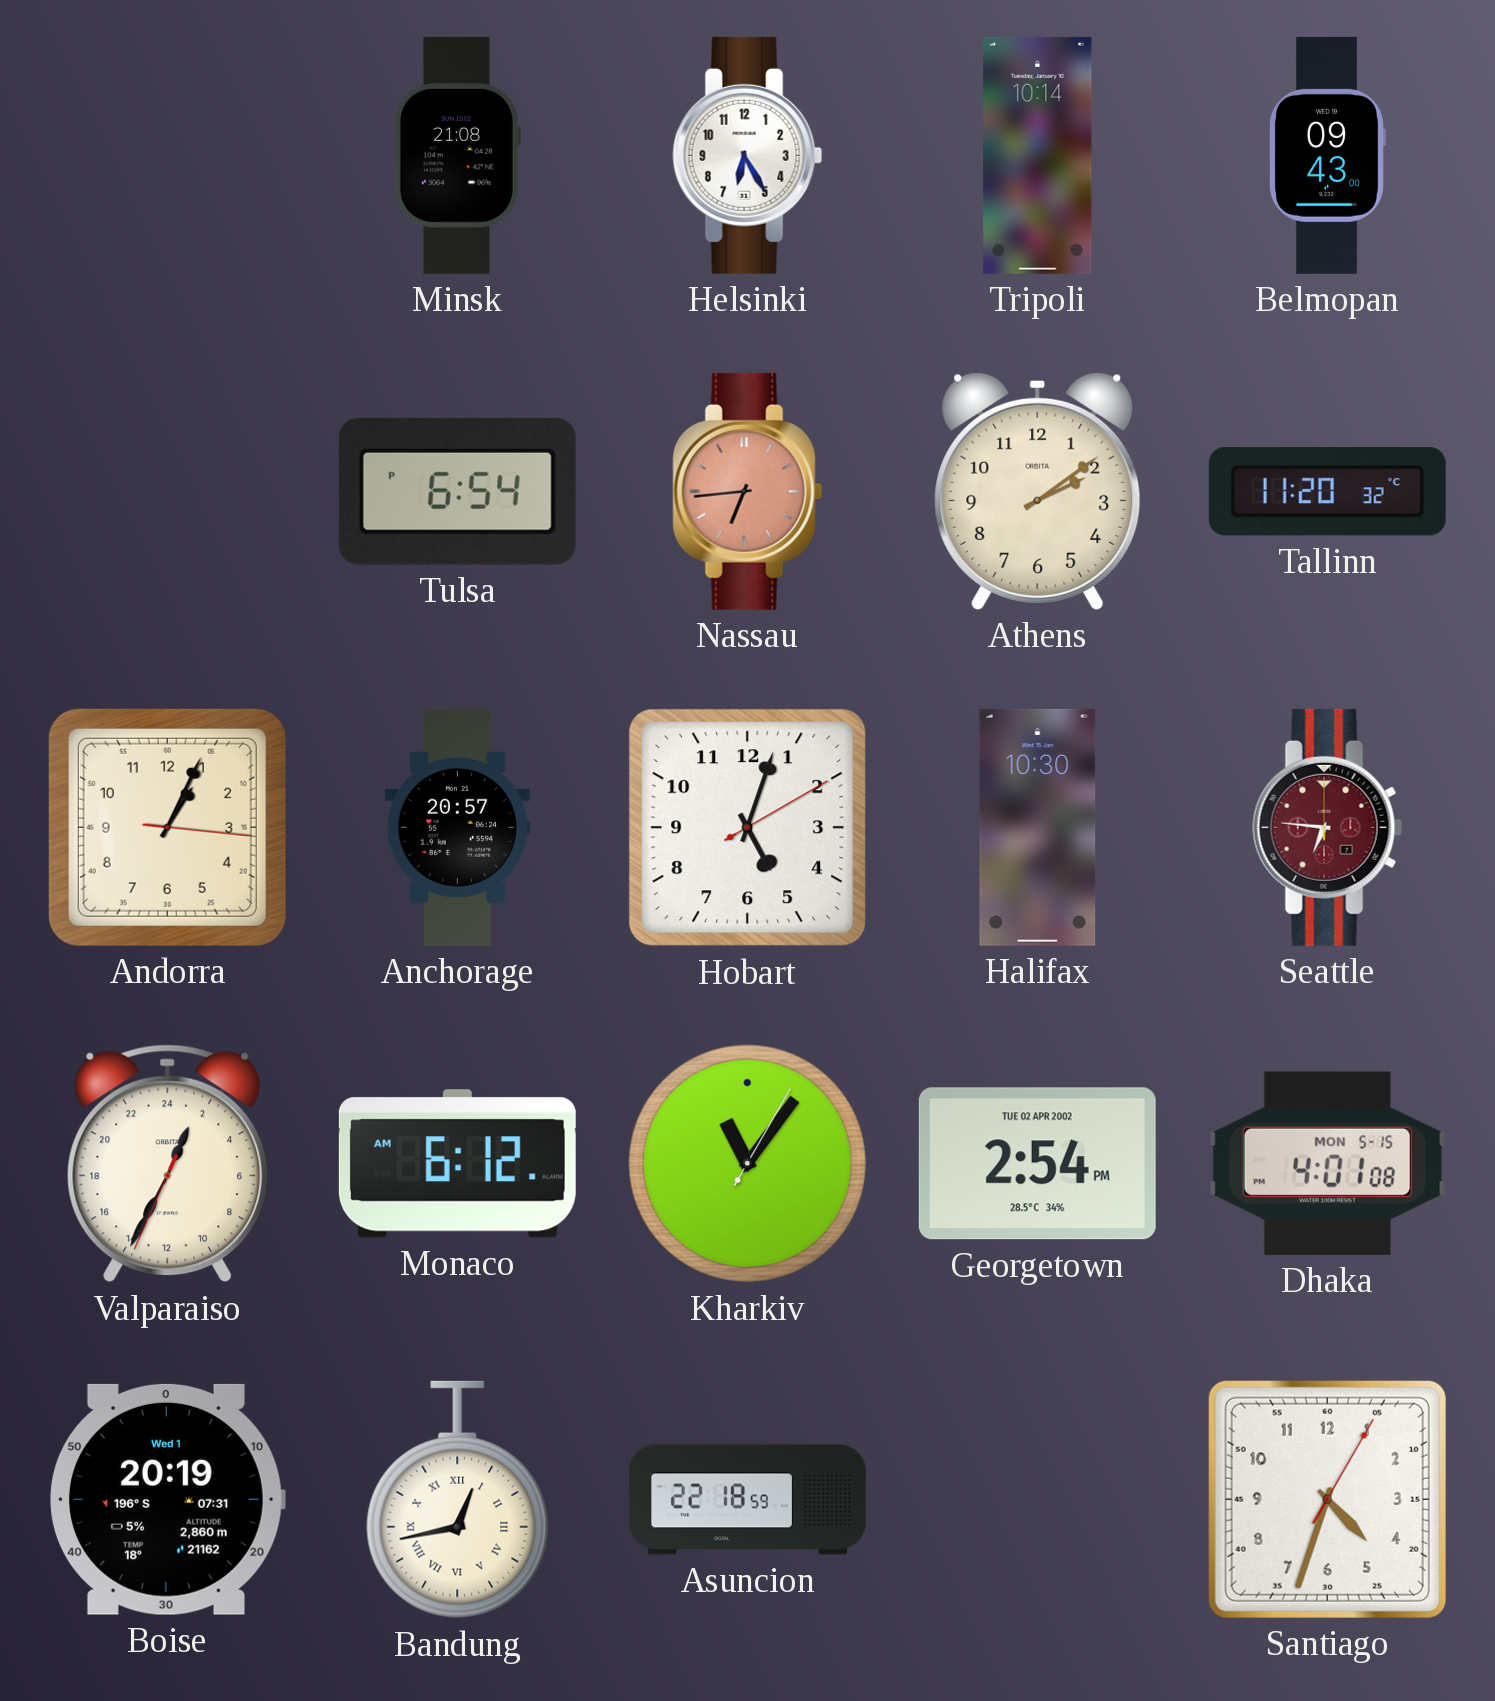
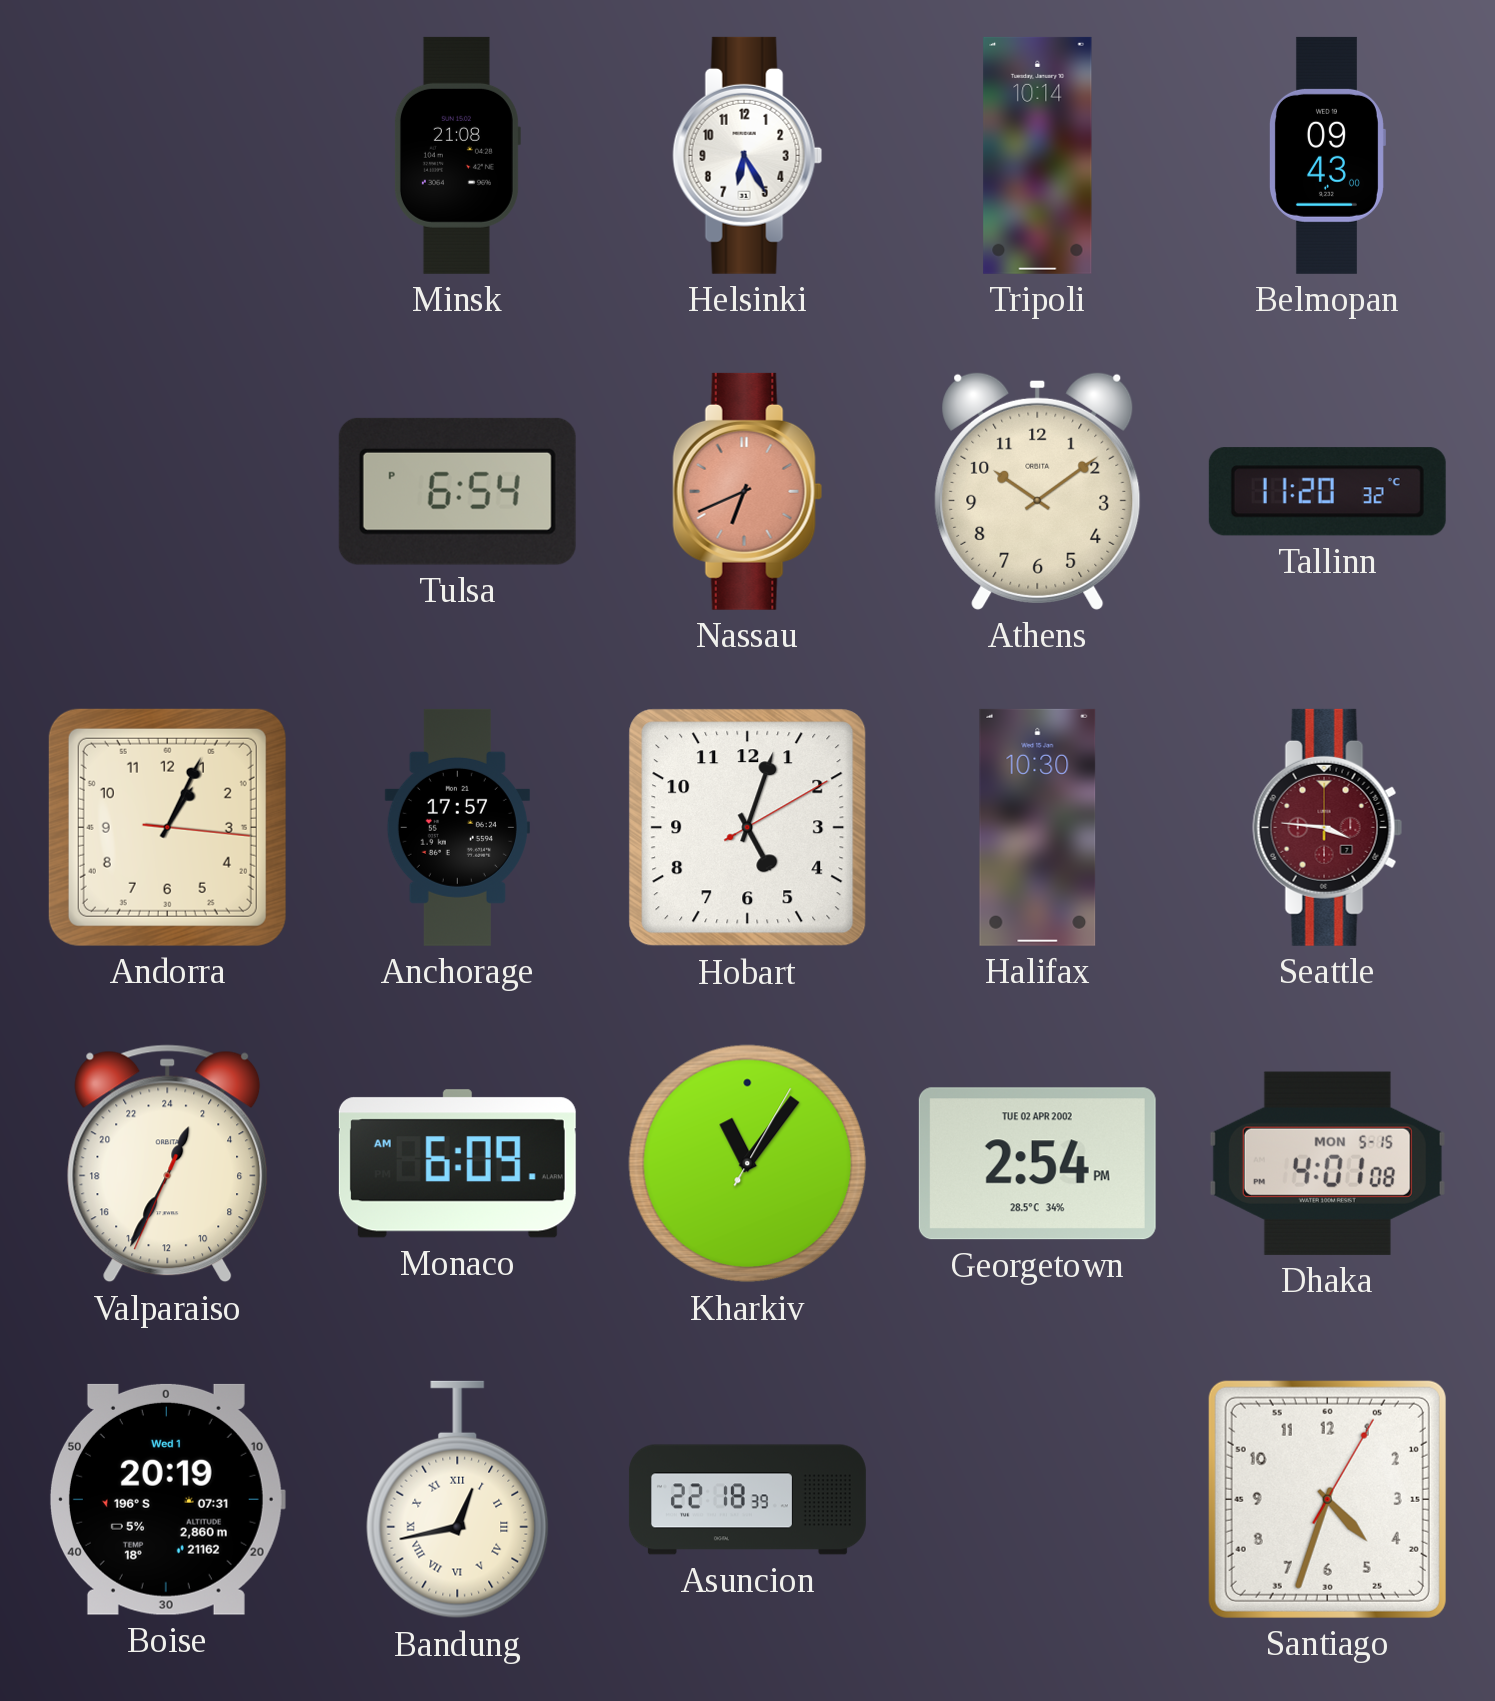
Nassau: 6:44 -> 6:41 (748, 491)
Athens: 2:09 -> 10:09 (1038, 491)
Anchorage: 20:57 -> 17:57 (457, 827)
Seattle: 6:46 -> 3:46 (1328, 827)
Monaco: 6:12 -> 6:09 (457, 1164)
Asuncion: 22:18:59 -> 22:18:39 (747, 1500)
